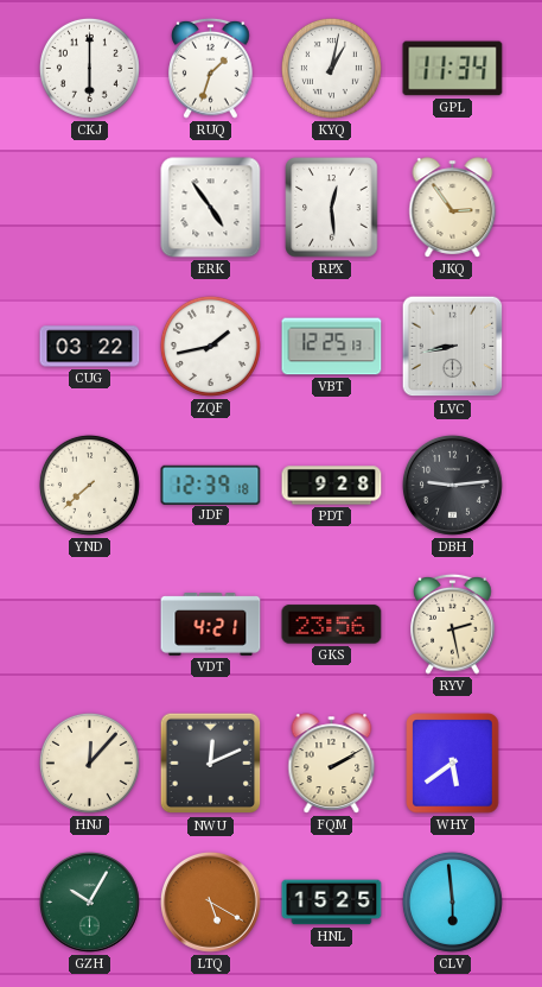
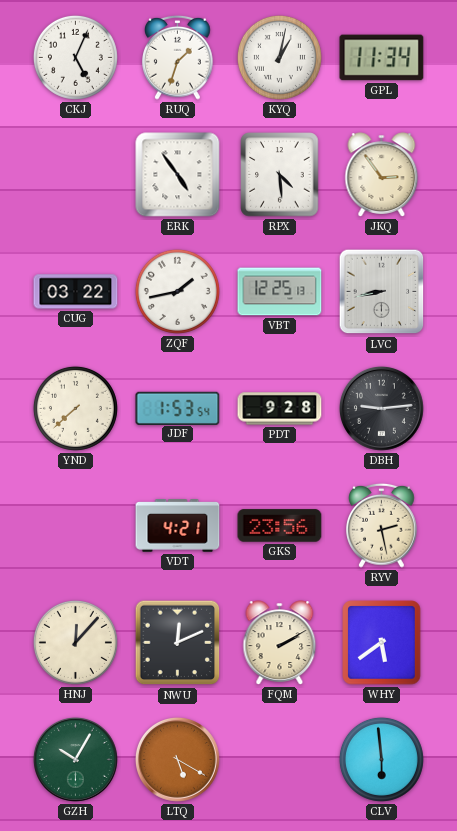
CKJ: 6:00 -> 5:04 (75, 57)
RPX: 12:29 -> 4:29 (280, 175)
JDF: 12:39 -> 1:53 (178, 408)
HNL: 15:25 -> none (332, 903)
